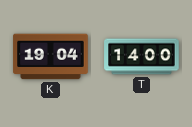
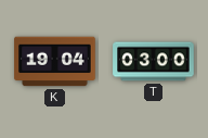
T: 14:00 -> 03:00 (154, 62)
